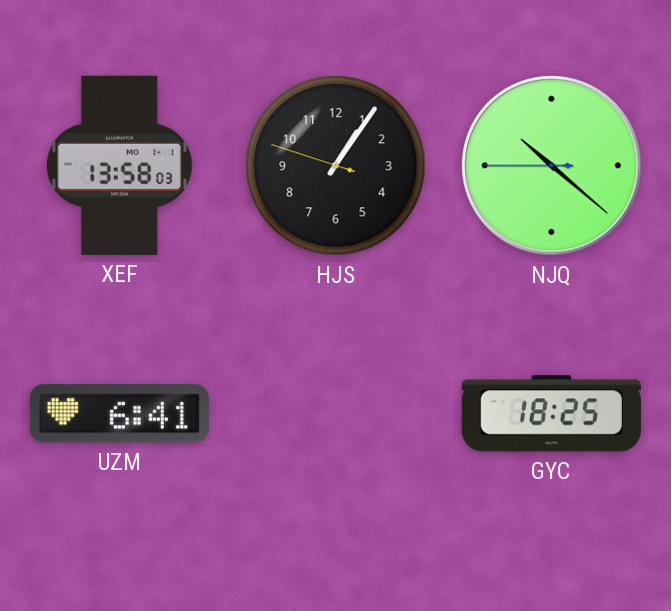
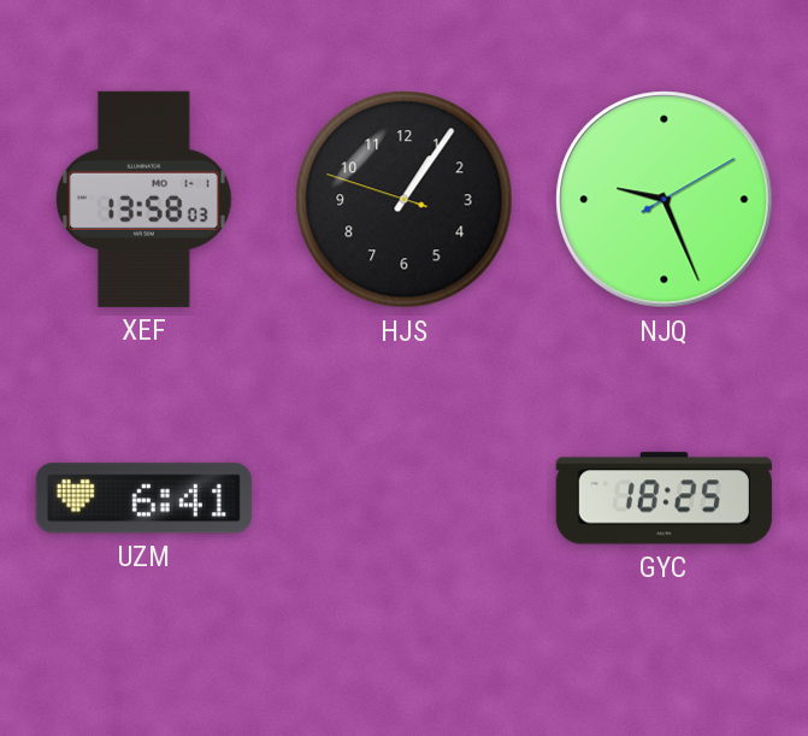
NJQ: 10:21 -> 9:26 (665, 200)
